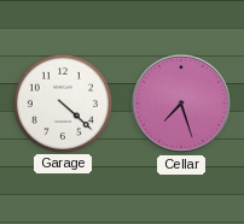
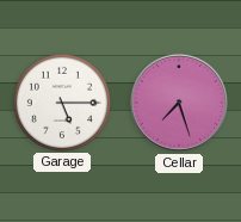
Garage: 4:22 -> 5:15 (61, 101)
